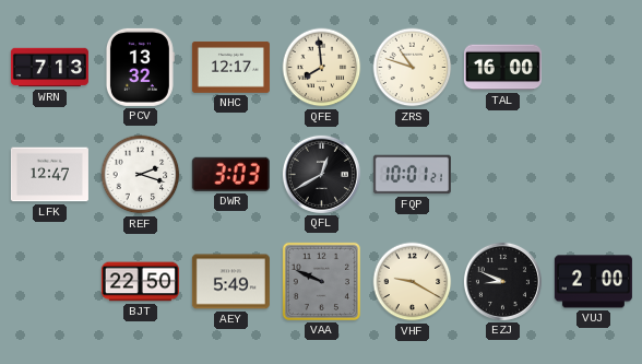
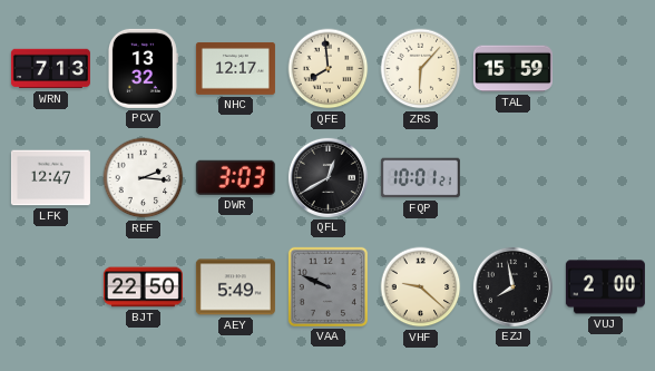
ZRS: 10:48 -> 6:07 (421, 69)
TAL: 16:00 -> 15:59 (512, 69)
REF: 2:18 -> 2:16 (144, 178)
VHF: 9:20 -> 9:22 (421, 287)
EZJ: 8:49 -> 7:58 (512, 286)
